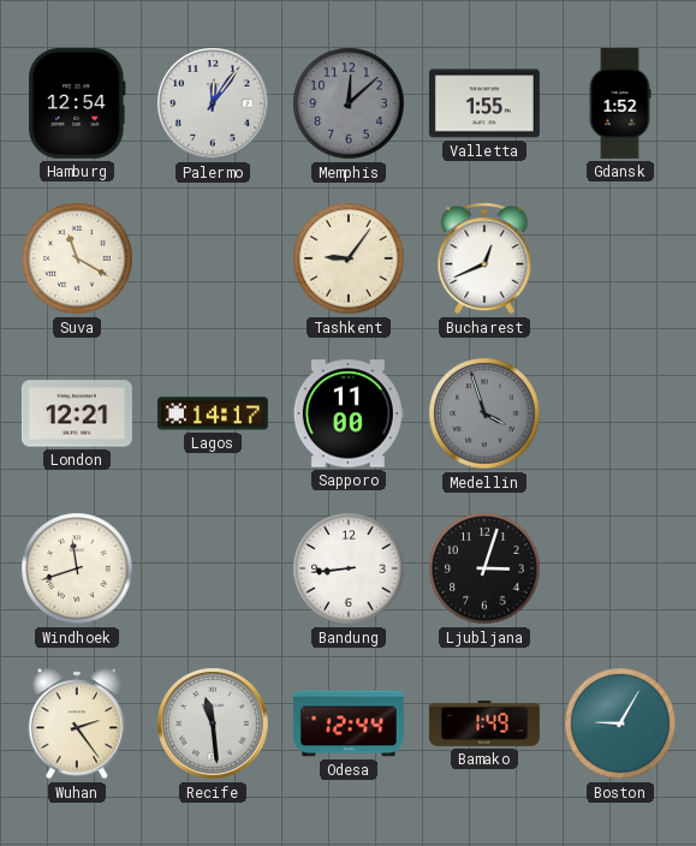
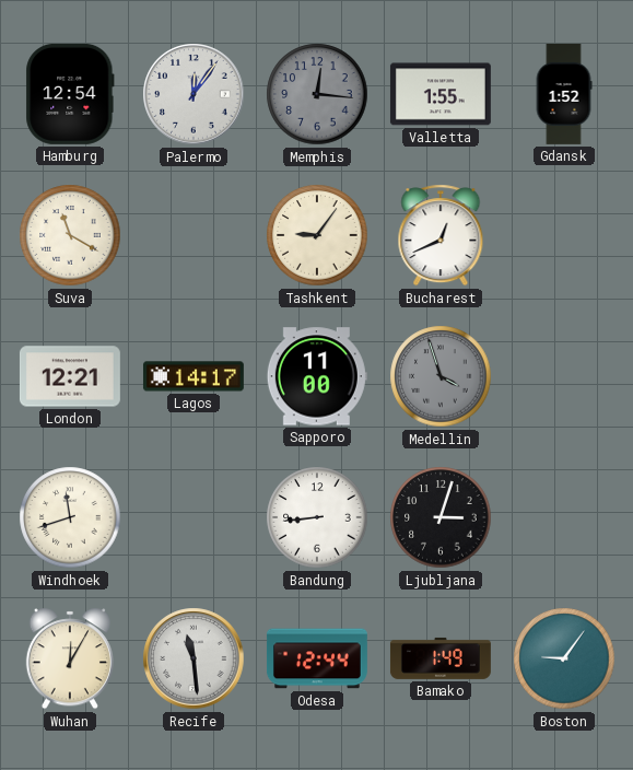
Memphis: 12:08 -> 12:16 (317, 94)
Wuhan: 2:24 -> 12:05 (69, 658)
Boston: 9:05 -> 9:06 (564, 658)
